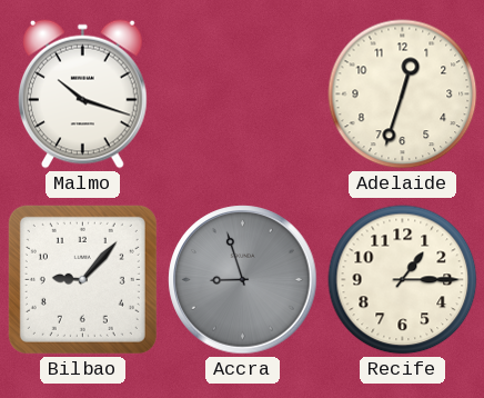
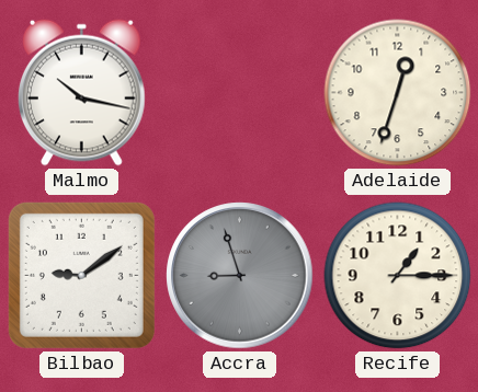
Malmo: 10:18 -> 10:17 (82, 92)
Bilbao: 9:07 -> 9:09 (81, 275)
